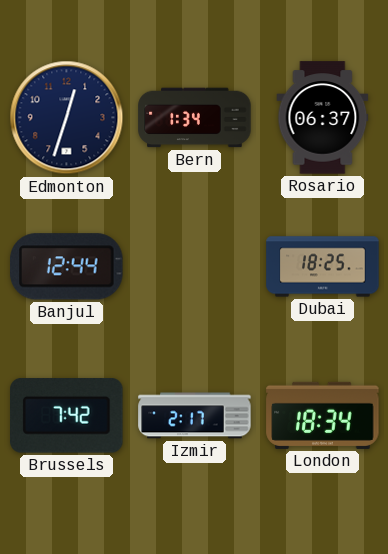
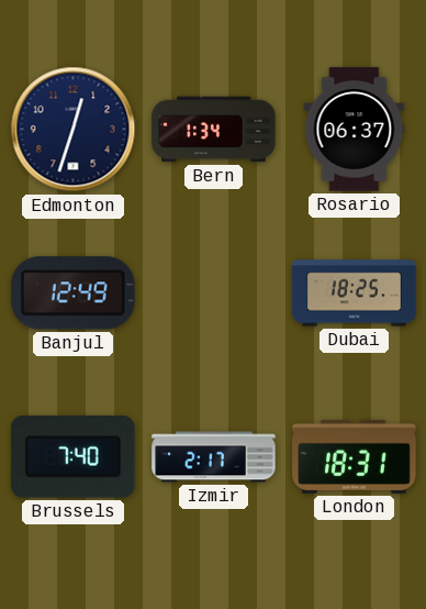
Banjul: 12:44 -> 12:49 (74, 294)
Brussels: 7:42 -> 7:40 (74, 457)
London: 18:34 -> 18:31 (355, 456)
